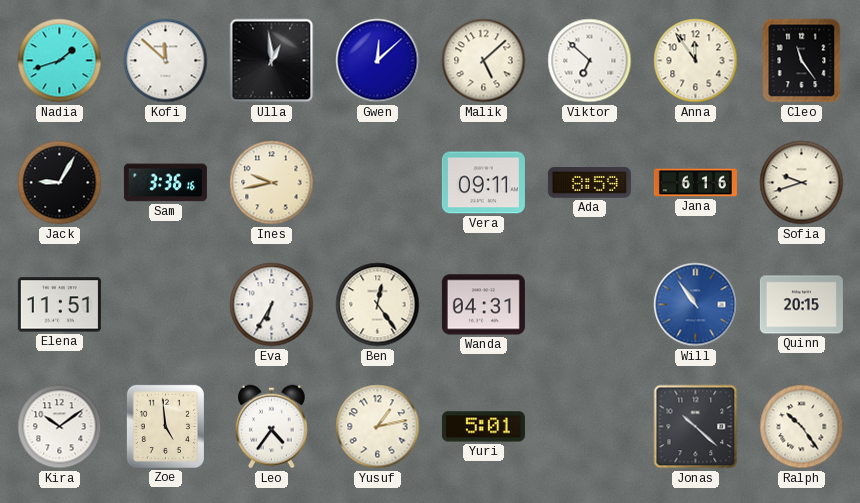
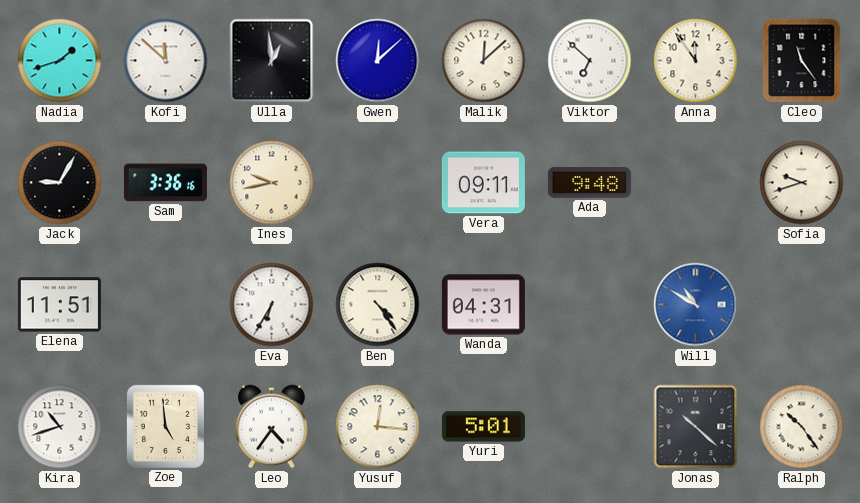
Malik: 5:08 -> 12:08 (484, 61)
Ada: 8:59 -> 9:48 (589, 183)
Jana: 6:16 -> none (695, 183)
Ben: 12:24 -> 4:24 (378, 305)
Will: 10:54 -> 10:50 (696, 305)
Quinn: 20:15 -> none (801, 305)
Kira: 10:09 -> 10:42 (60, 427)
Yusuf: 1:13 -> 12:16 (378, 427)
